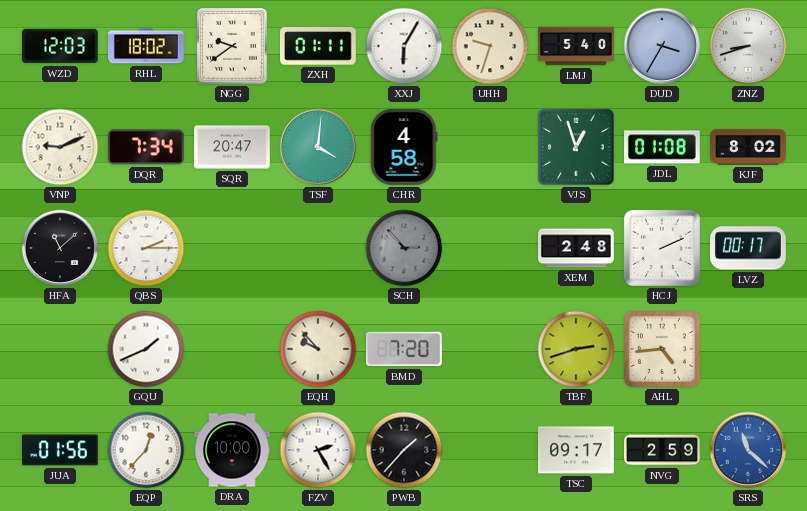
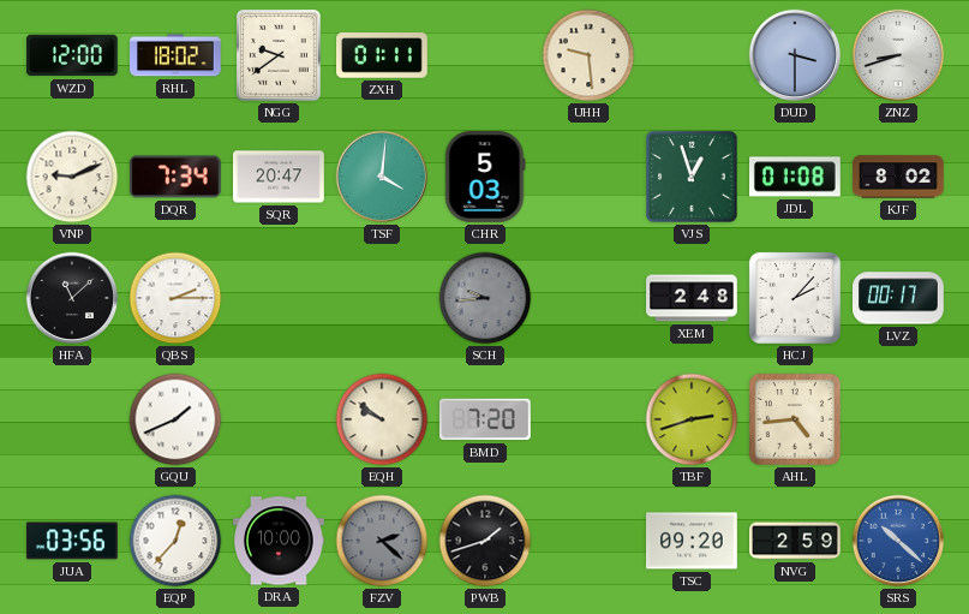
WZD: 12:03 -> 12:00 (73, 55)
XXJ: 6:05 -> none (404, 46)
UHH: 9:33 -> 9:29 (588, 55)
LMJ: 5:40 -> none (576, 46)
DUD: 3:35 -> 3:30 (795, 55)
CHR: 4:58 -> 5:03 (485, 178)
SCH: 2:53 -> 9:44 (485, 298)
HCJ: 2:11 -> 2:07 (795, 298)
EQH: 9:53 -> 9:51 (382, 419)
JUA: 01:56 -> 03:56 (73, 541)
FZV: 2:25 -> 2:22 (382, 541)
FZV dial: white -> grey (382, 541)
PWB: 1:37 -> 1:42 (485, 541)
TSC: 09:17 -> 09:20 (693, 541)
SRS: 11:22 -> 10:22 (898, 541)
